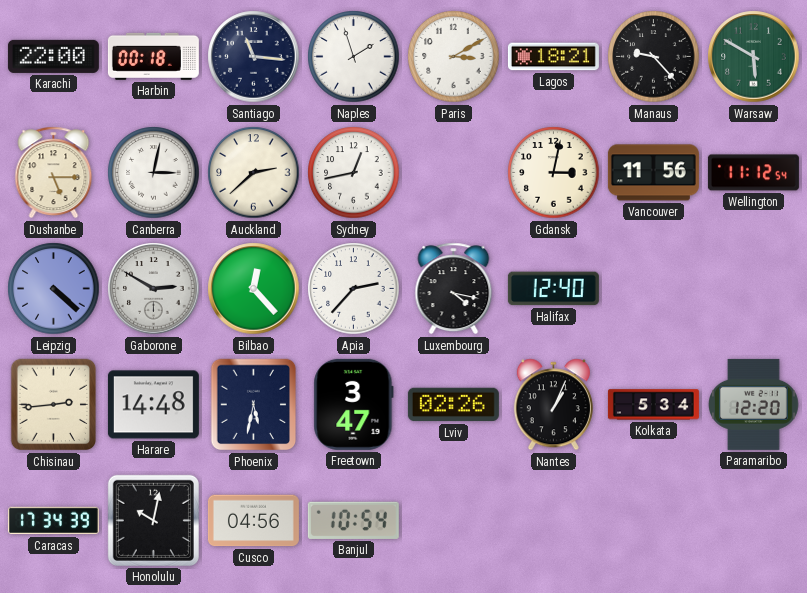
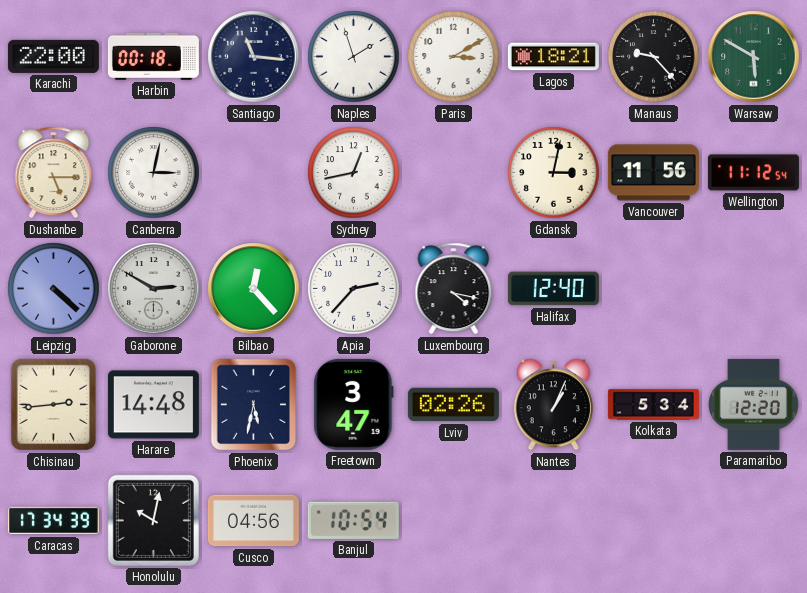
Auckland: 2:38 -> none (254, 173)
